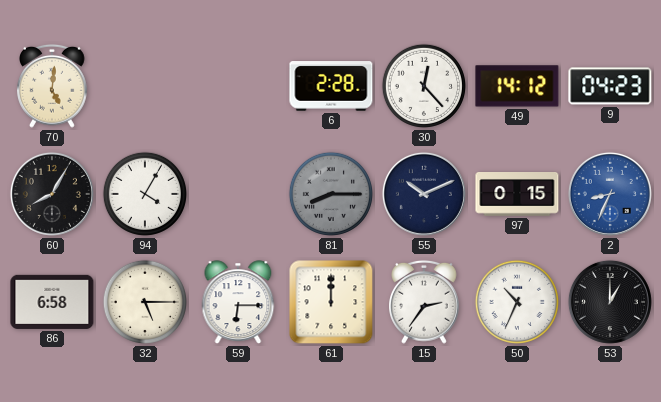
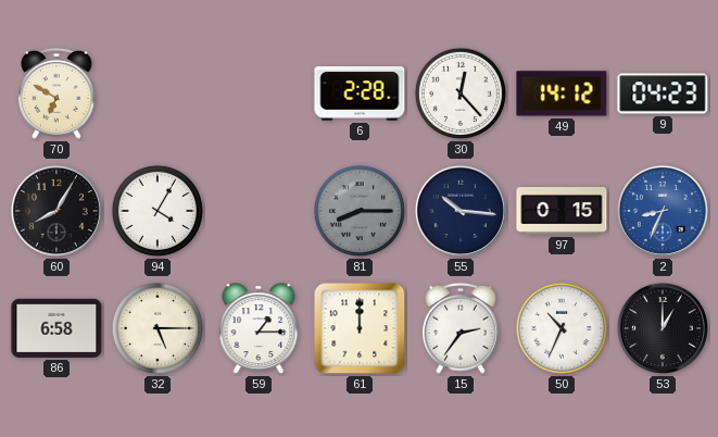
70: 5:01 -> 6:50 (58, 93)
55: 10:11 -> 10:16 (461, 211)
59: 6:15 -> 1:15 (259, 328)
